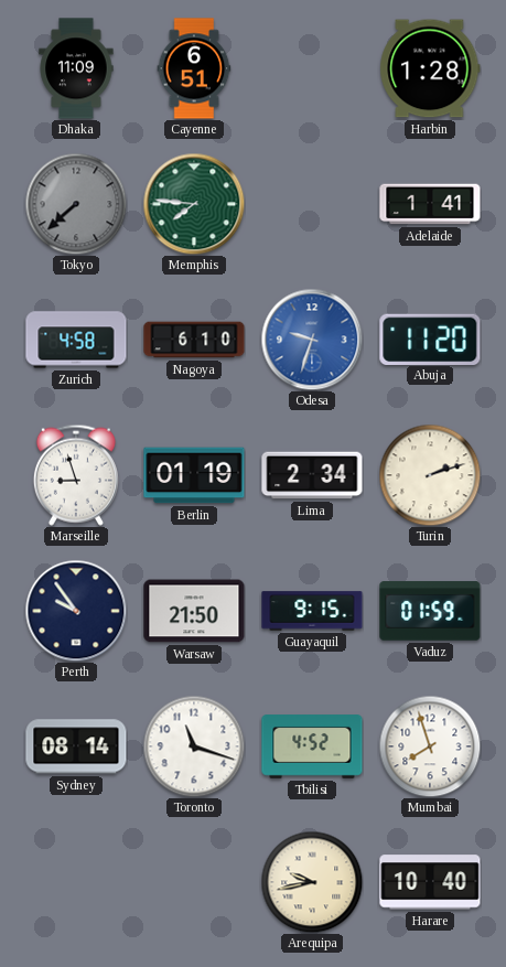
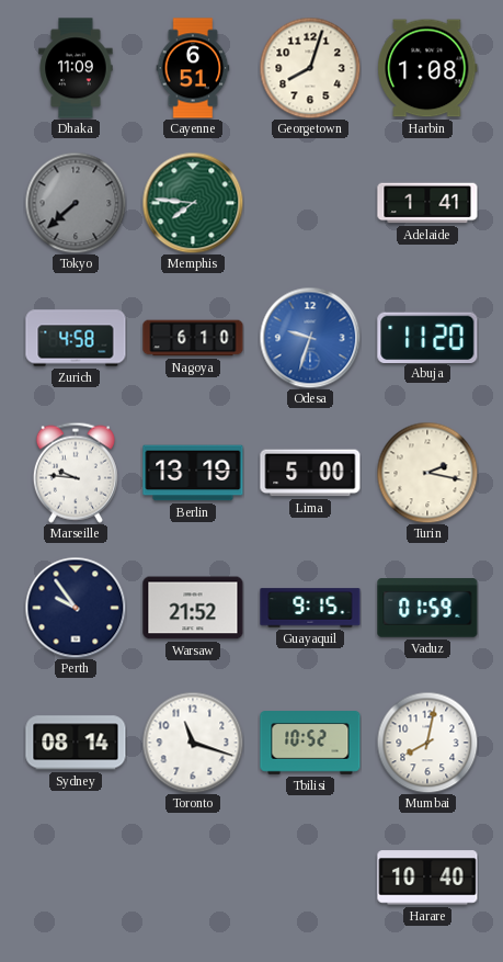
Georgetown: none -> 8:03 (310, 68)
Harbin: 1:28 -> 1:08 (427, 68)
Marseille: 8:57 -> 9:46 (76, 473)
Berlin: 01:19 -> 13:19 (193, 473)
Lima: 2:34 -> 5:00 (310, 473)
Turin: 2:12 -> 2:17 (427, 473)
Warsaw: 21:50 -> 21:52 (193, 608)
Tbilisi: 4:52 -> 10:52 (310, 743)
Mumbai: 7:57 -> 8:02 (427, 743)
Arequipa: 9:43 -> none (312, 882)
